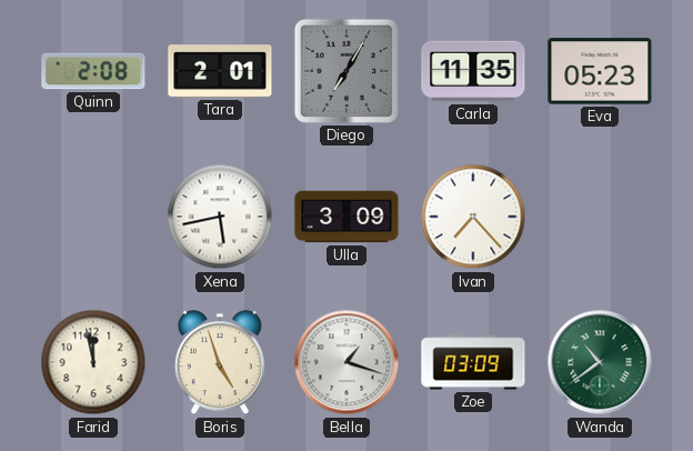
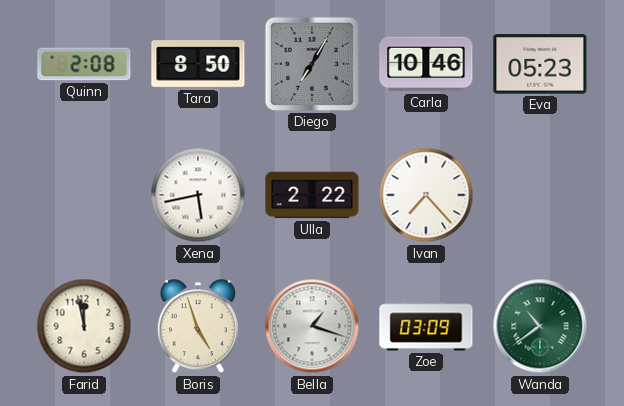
Tara: 2:01 -> 8:50 (198, 64)
Carla: 11:35 -> 10:46 (426, 64)
Ulla: 3:09 -> 2:22 (312, 195)
